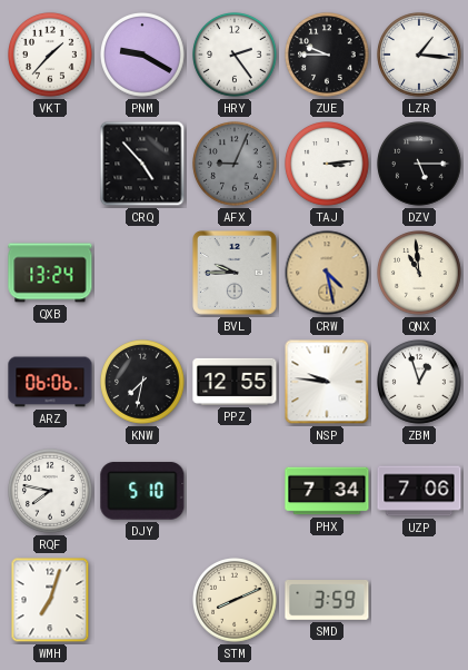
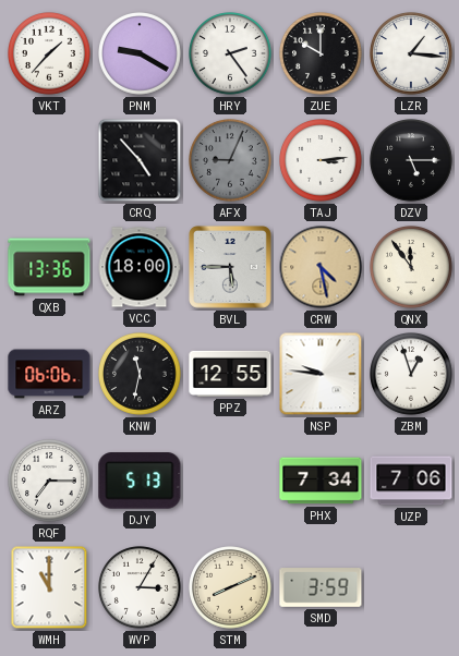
ZUE: 9:45 -> 10:00 (322, 54)
QXB: 13:24 -> 13:36 (49, 267)
VCC: none -> 18:00 (140, 267)
BVL: 9:45 -> 5:45 (231, 268)
QNX: 10:59 -> 11:54 (412, 268)
KNW: 7:32 -> 11:32 (141, 375)
RQF: 7:47 -> 7:15 (50, 482)
DJY: 5:10 -> 5:13 (140, 481)
WMH: 7:03 -> 11:00 (49, 587)
WVP: none -> 3:05 (141, 588)
